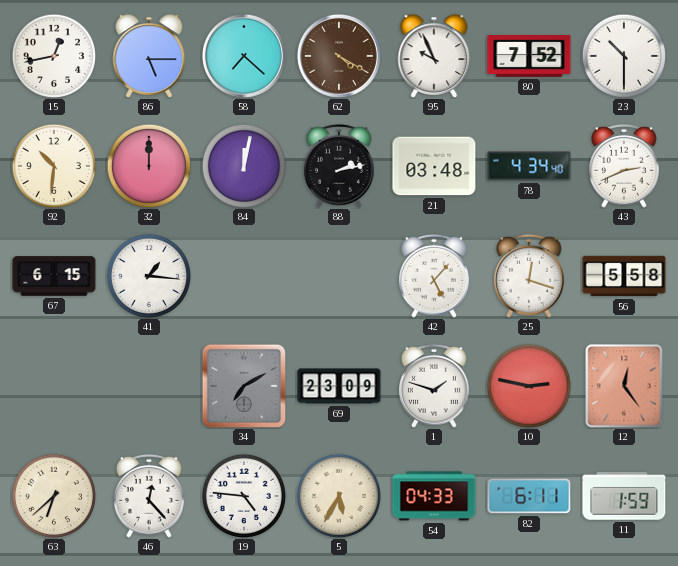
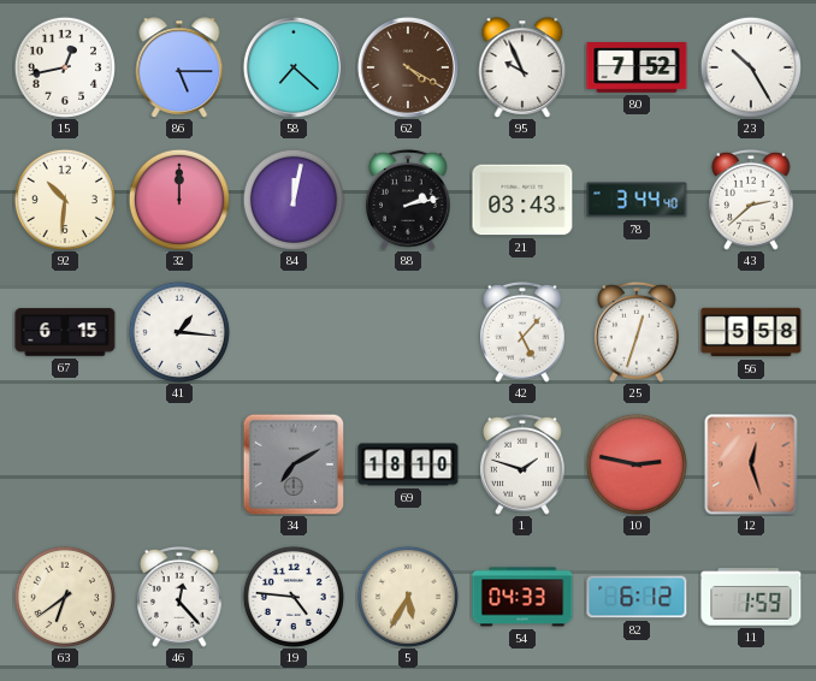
23: 10:30 -> 10:25 (751, 67)
21: 03:48 -> 03:43 (522, 200)
78: 4:34 -> 3:44 (637, 200)
43: 2:41 -> 2:38 (752, 200)
25: 12:18 -> 12:33 (638, 332)
69: 23:09 -> 18:10 (408, 464)
12: 12:24 -> 12:27 (751, 464)
63: 6:38 -> 6:39 (65, 597)
82: 6:11 -> 6:12 (637, 597)
